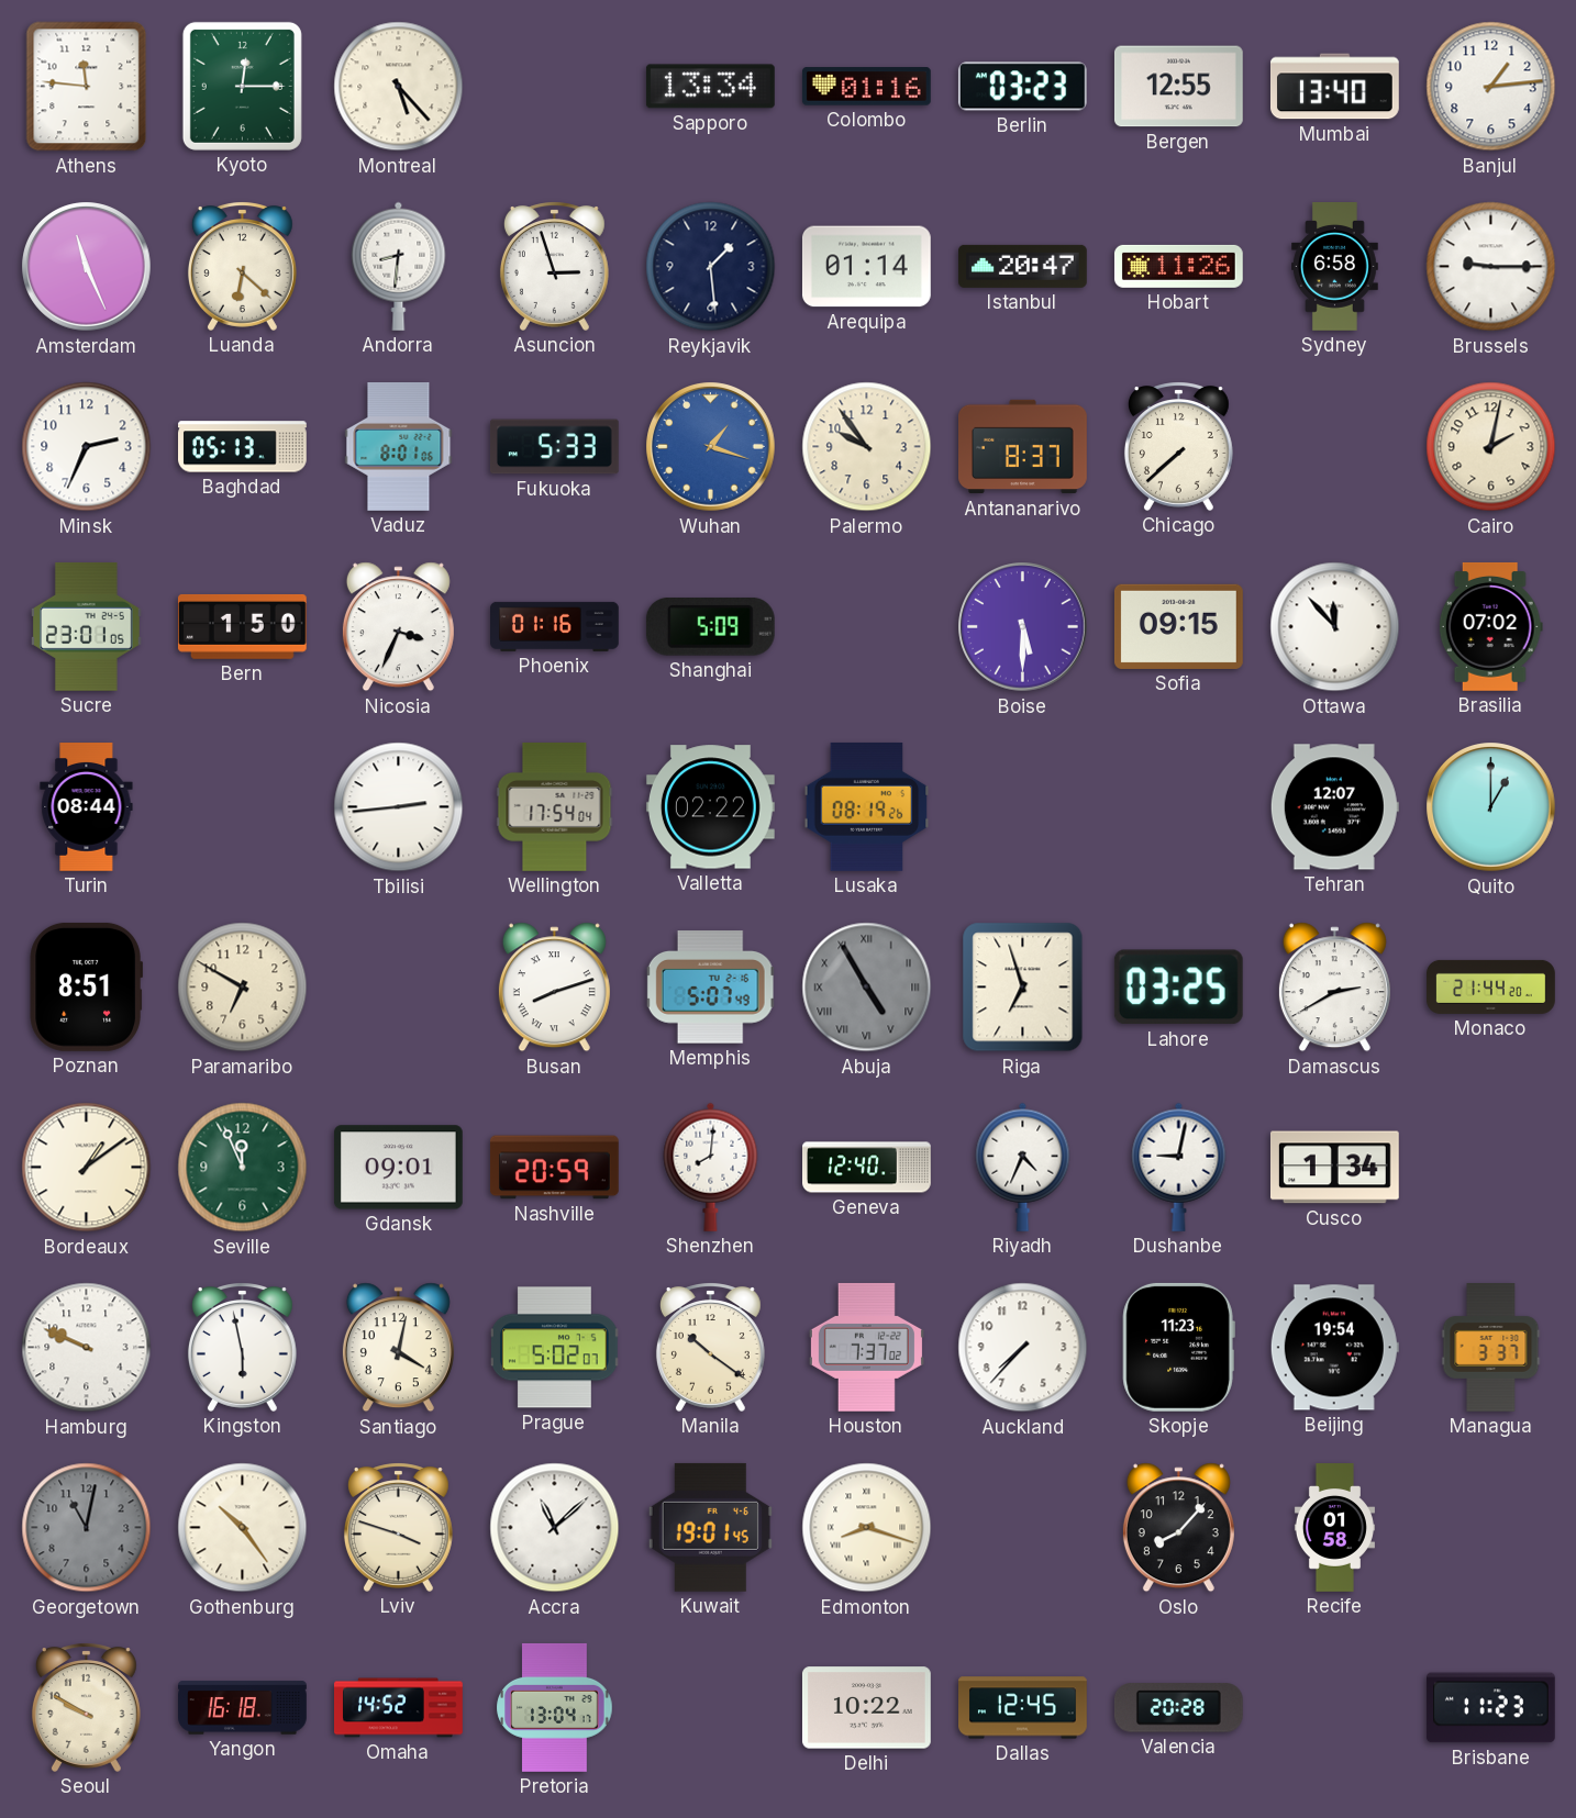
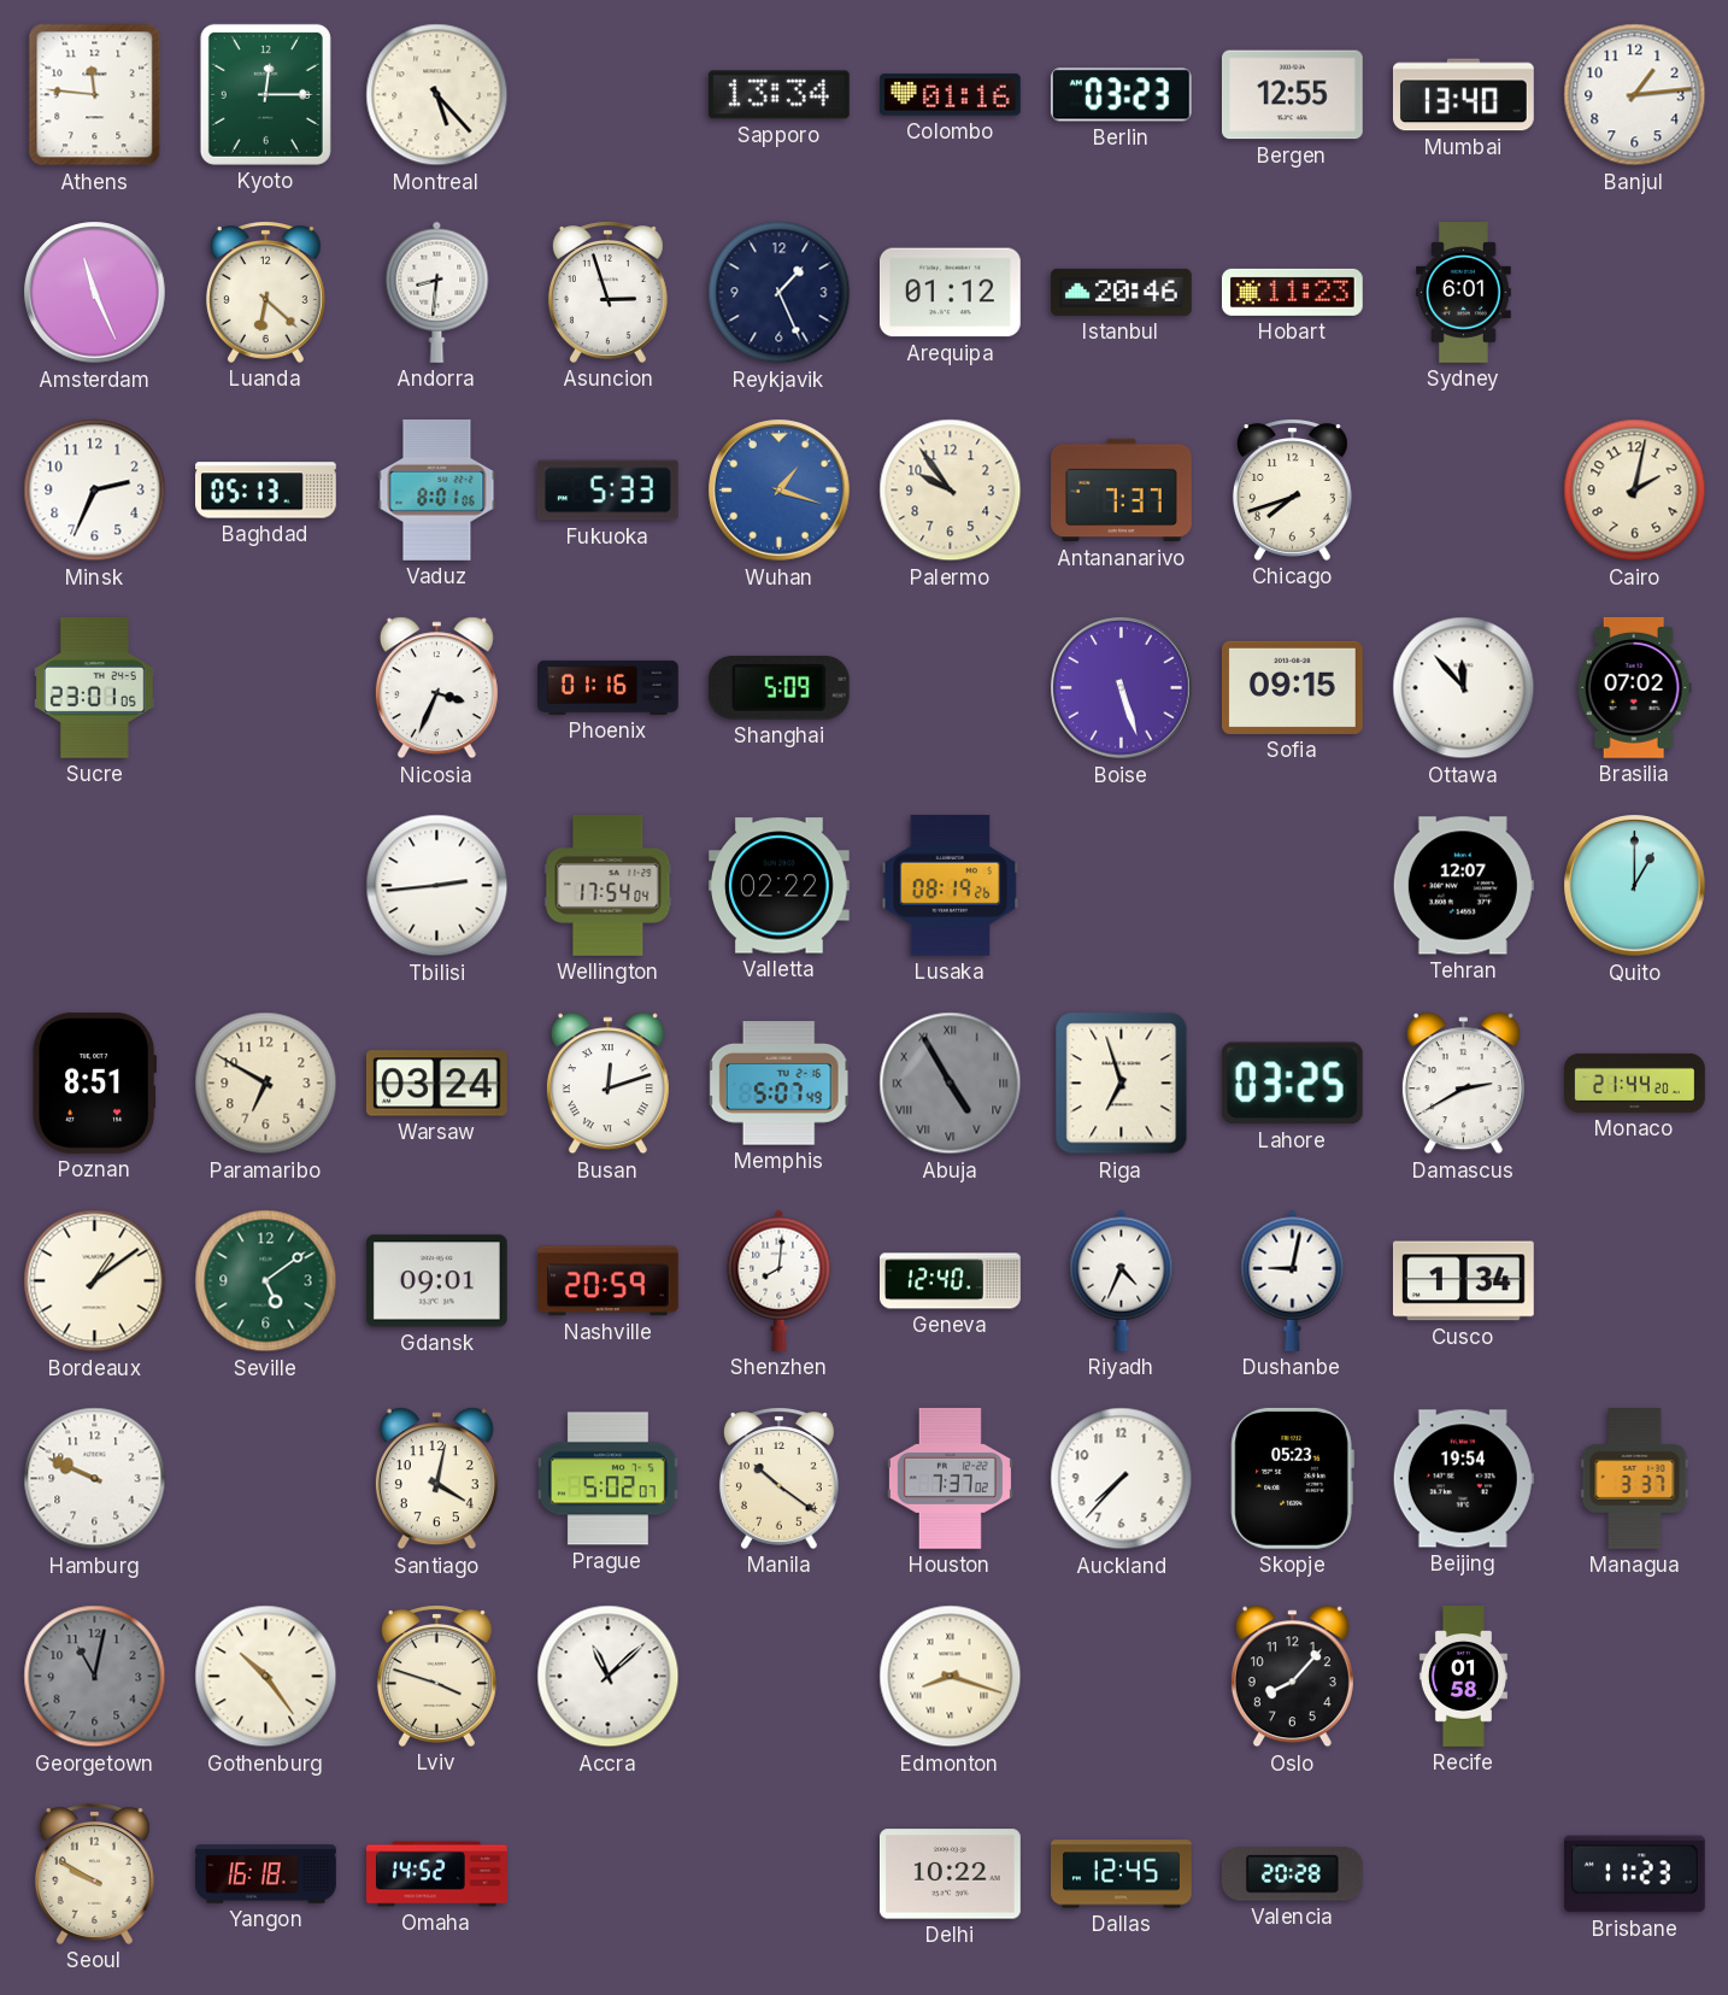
Reykjavik: 1:29 -> 1:26 (780, 293)
Arequipa: 01:14 -> 01:12 (950, 293)
Istanbul: 20:47 -> 20:46 (1122, 292)
Hobart: 11:26 -> 11:23 (1292, 292)
Sydney: 6:58 -> 6:01 (1464, 293)
Brussels: 9:15 -> none (1491, 267)
Antananarivo: 8:37 -> 7:37 (1122, 491)
Chicago: 7:38 -> 7:42 (1292, 489)
Bern: 1:50 -> none (242, 626)
Boise: 5:30 -> 5:27 (1122, 688)
Turin: 08:44 -> none (87, 807)
Warsaw: none -> 03:24 (436, 1084)
Busan: 8:12 -> 12:12 (607, 1084)
Seville: 11:56 -> 5:09 (266, 1281)
Kingston: 5:58 -> none (242, 1347)
Skopje: 11:23 -> 05:23 (1292, 1478)
Kuwait: 19:01 -> none (710, 1527)
Pretoria: 13:04 -> none (555, 1707)
